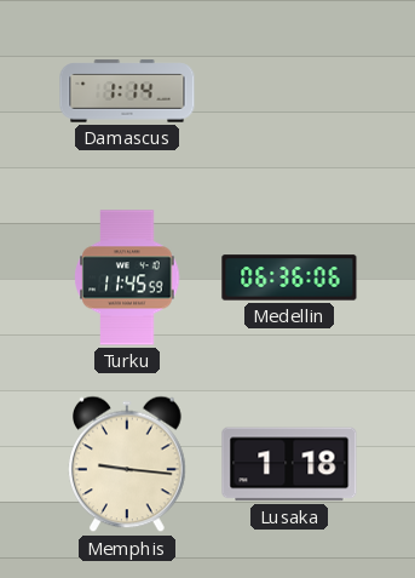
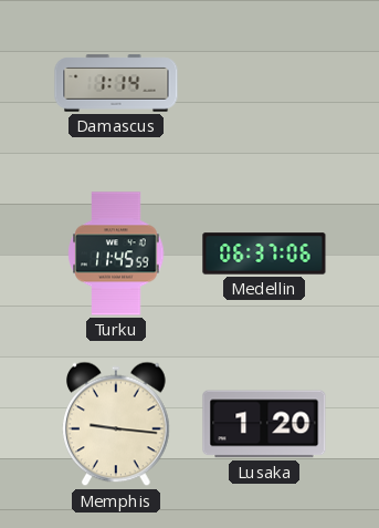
Medellin: 06:36 -> 06:37 (264, 253)
Lusaka: 1:18 -> 1:20 (264, 424)
